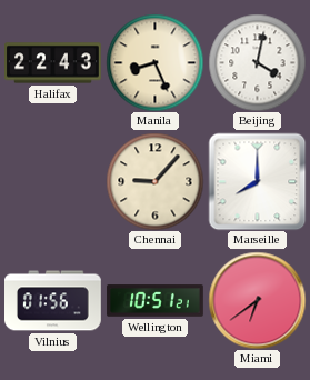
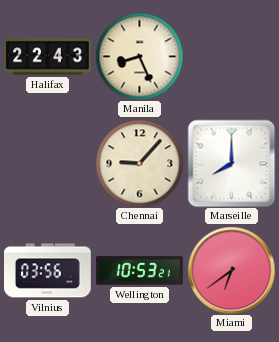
Beijing: 4:02 -> none (257, 62)
Vilnius: 01:56 -> 03:56 (48, 271)
Wellington: 10:51 -> 10:53 (140, 271)
